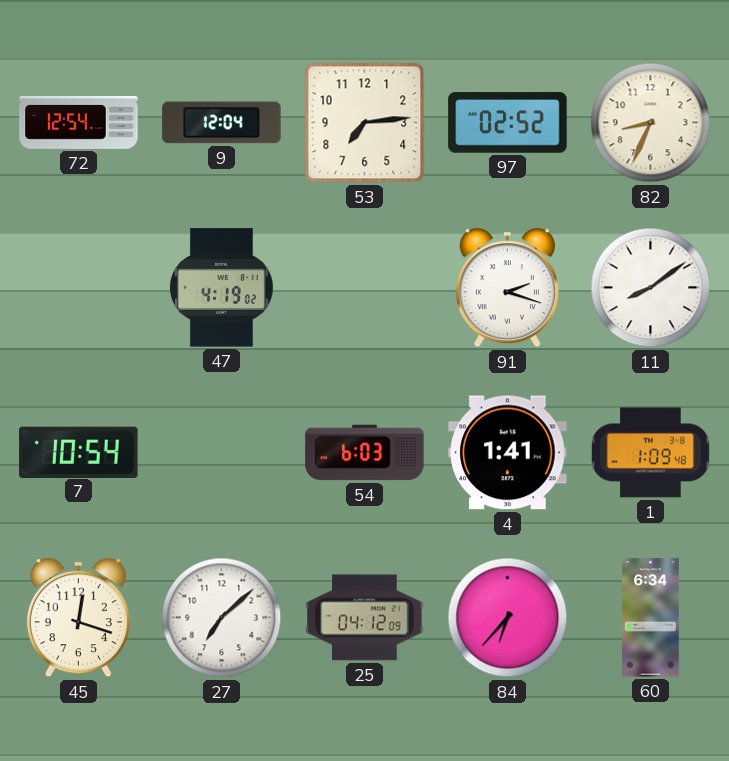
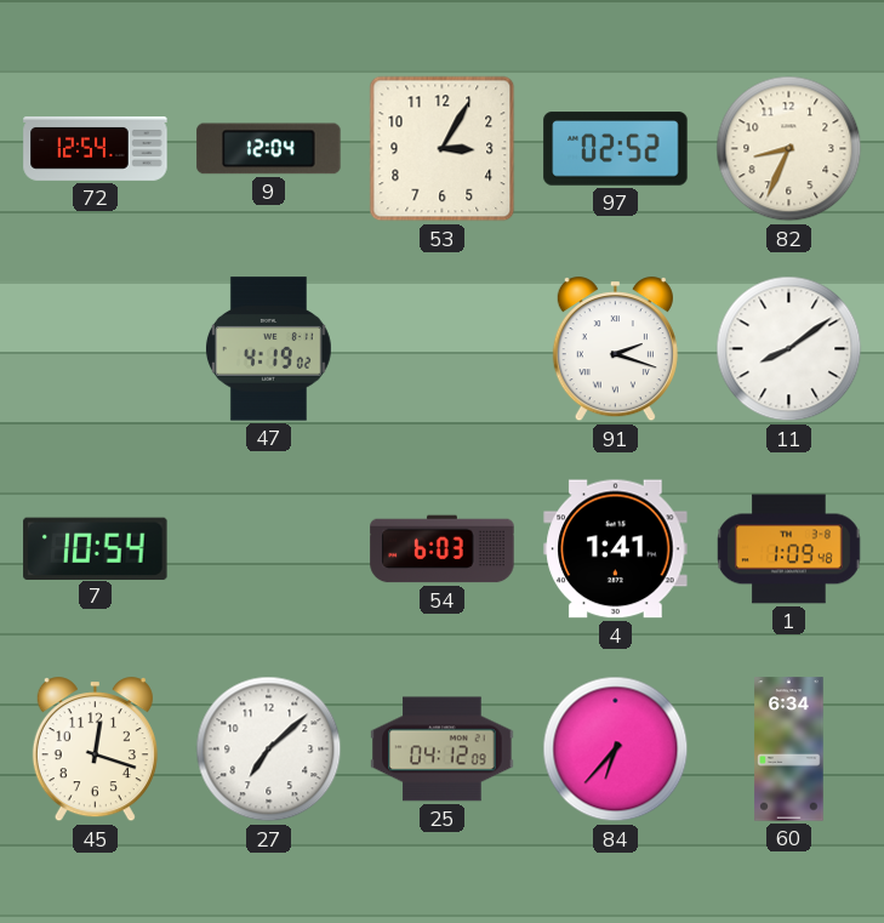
53: 7:14 -> 3:05 (443, 149)
